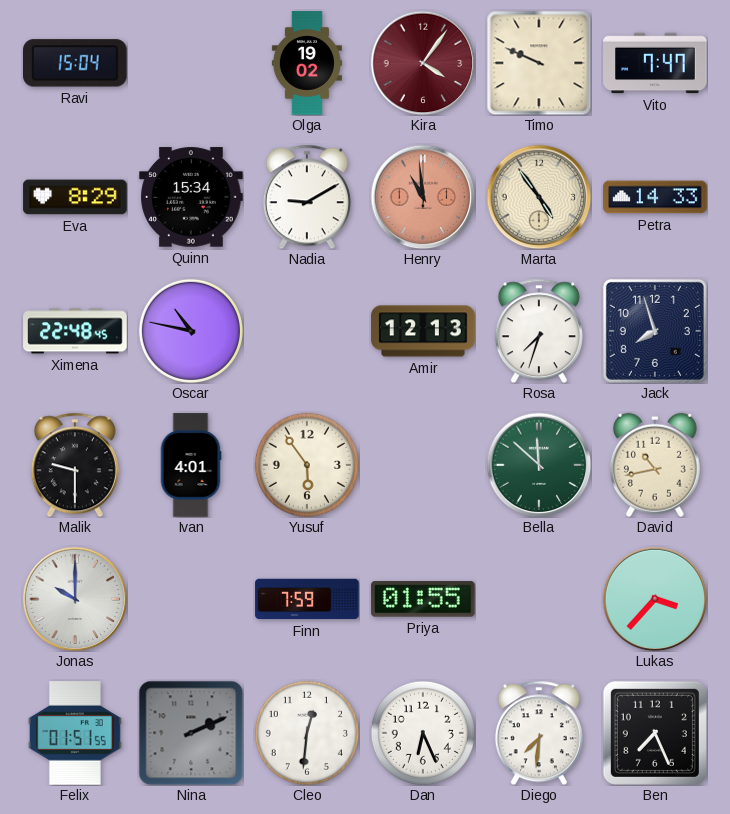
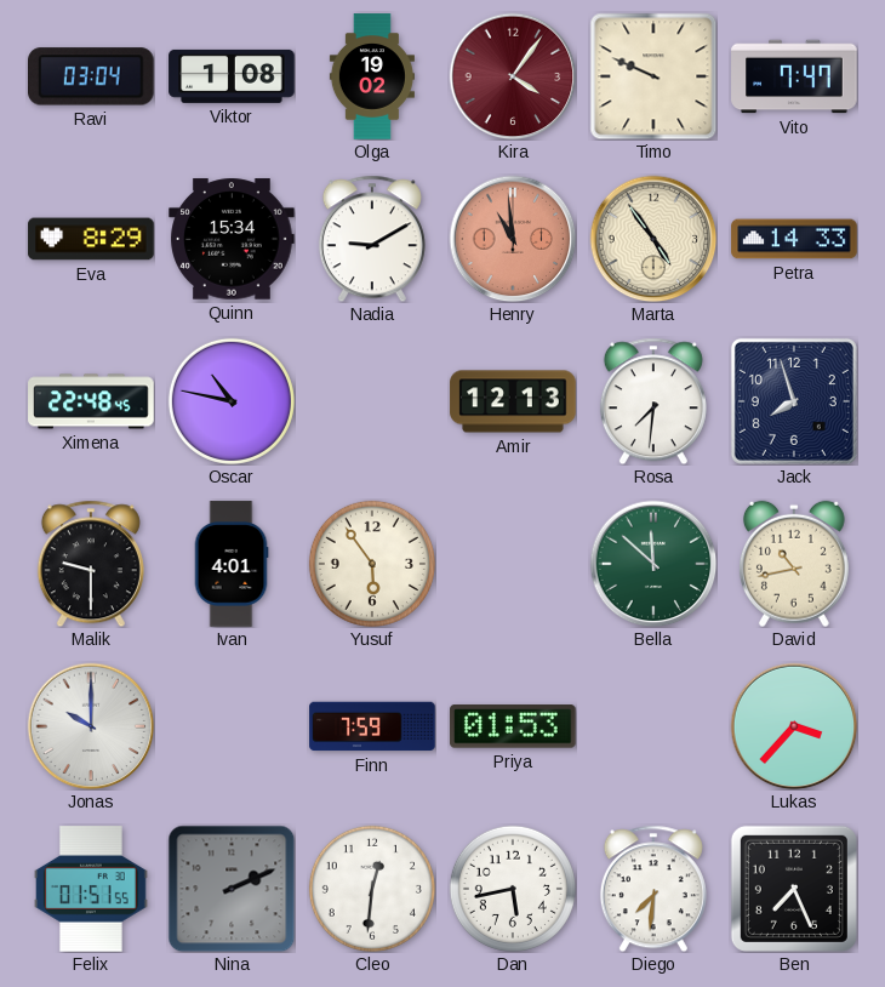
Ravi: 15:04 -> 03:04 (92, 76)
Viktor: none -> 1:08 (232, 76)
Rosa: 7:33 -> 7:31 (653, 401)
Priya: 01:55 -> 01:53 (513, 726)
Dan: 6:26 -> 5:43 (513, 889)
